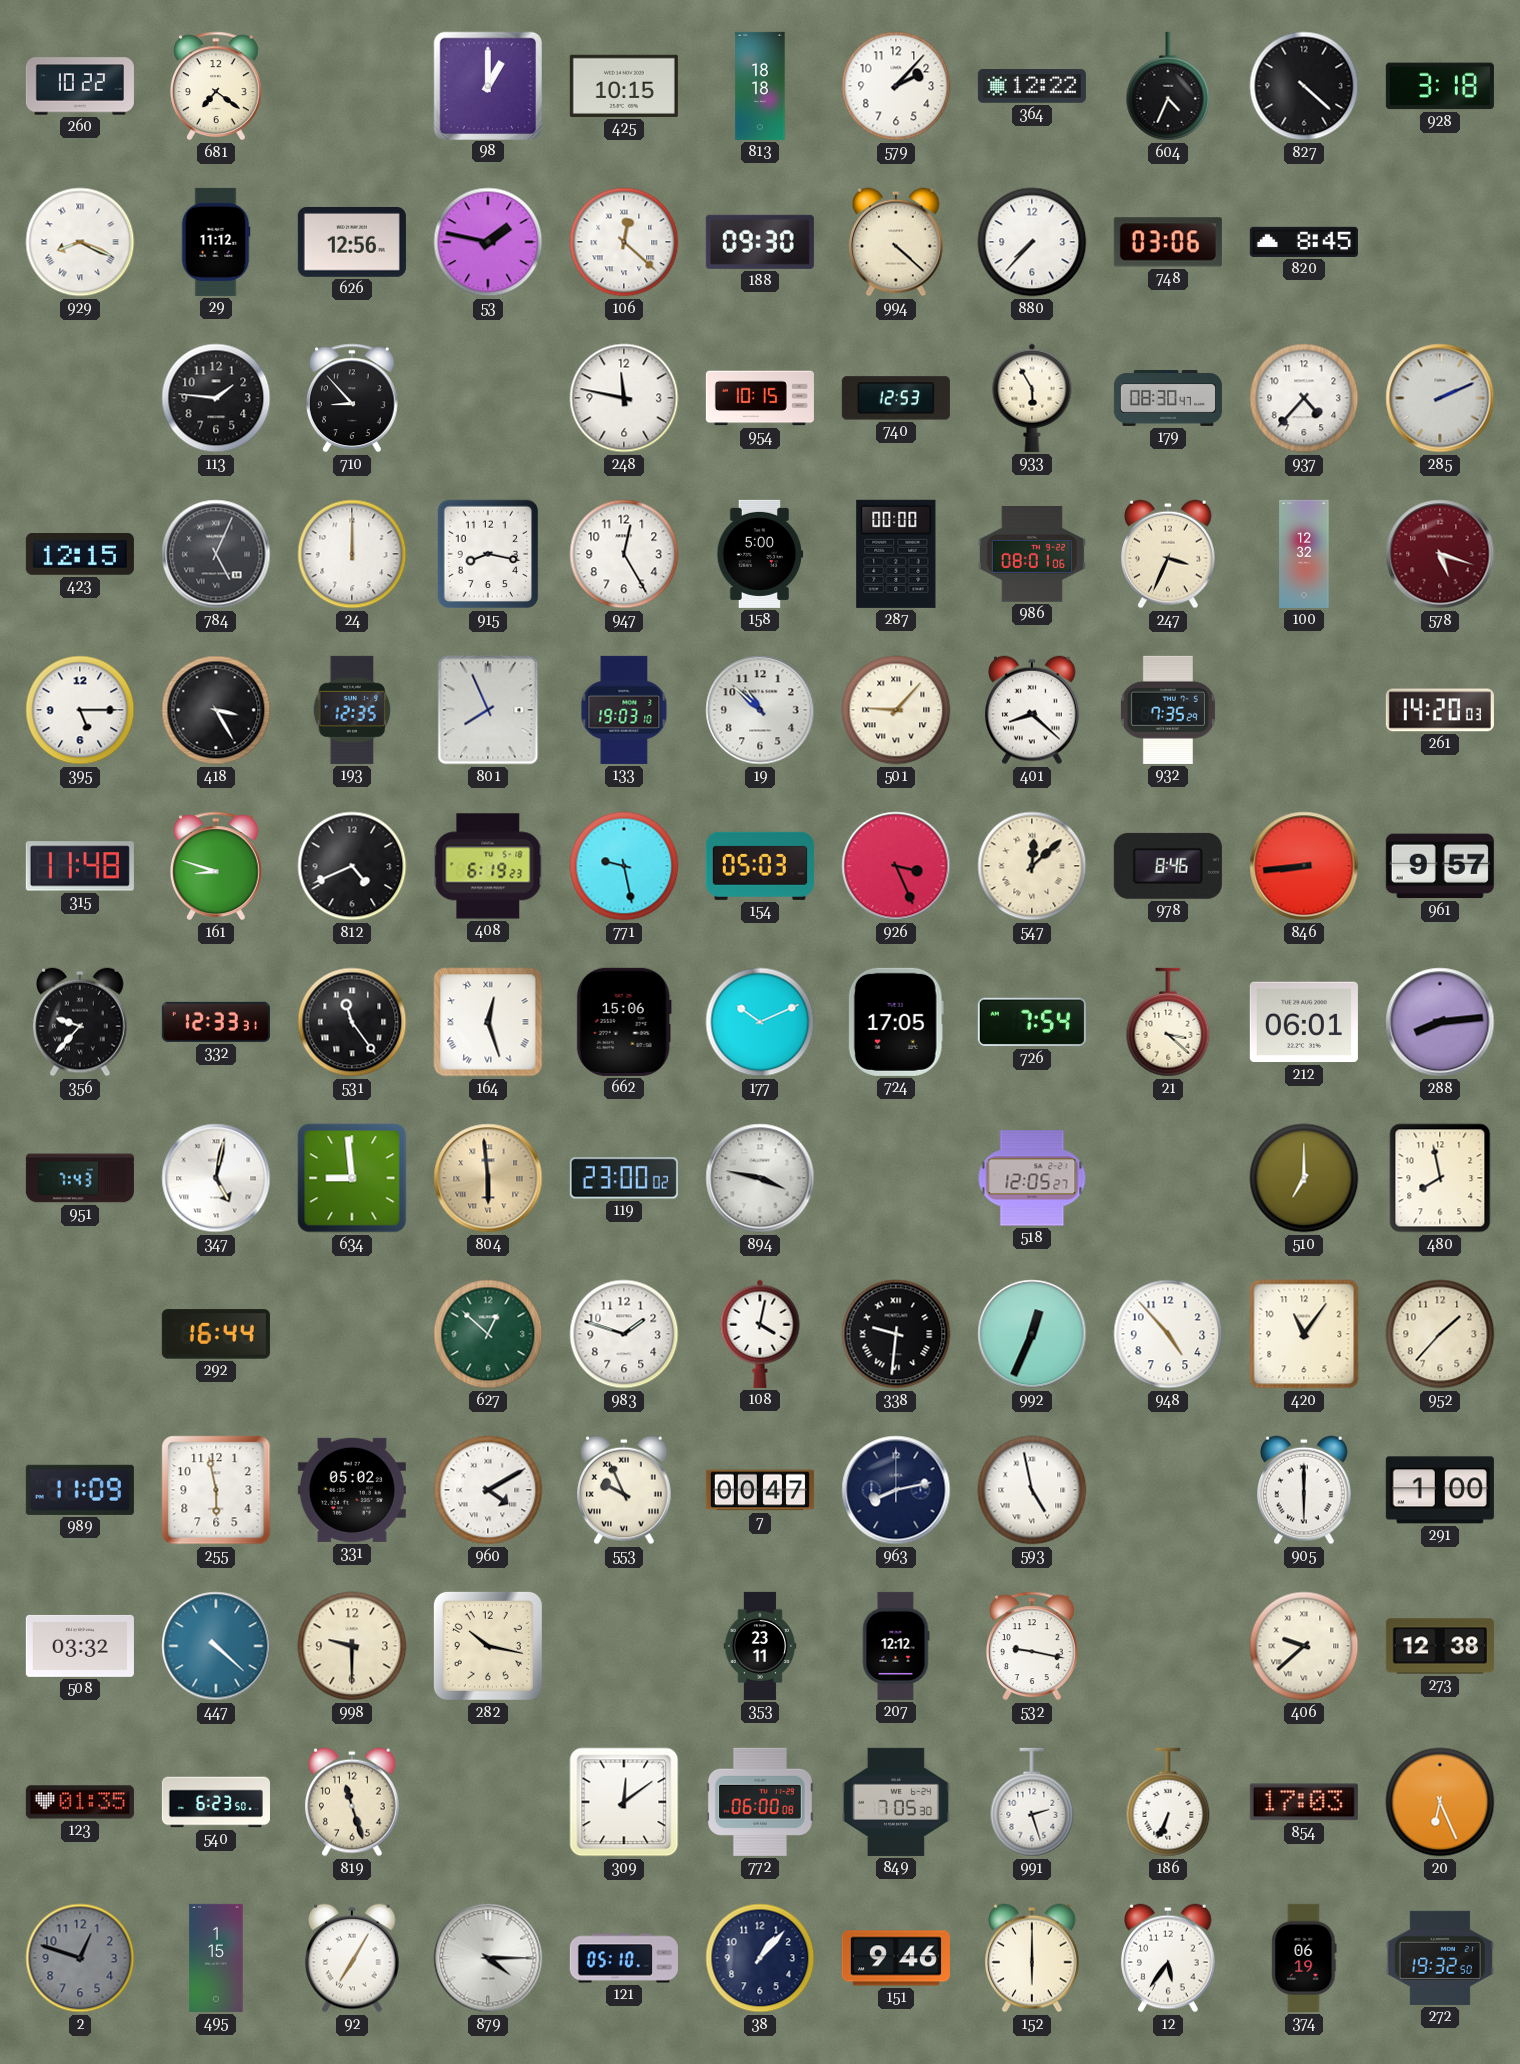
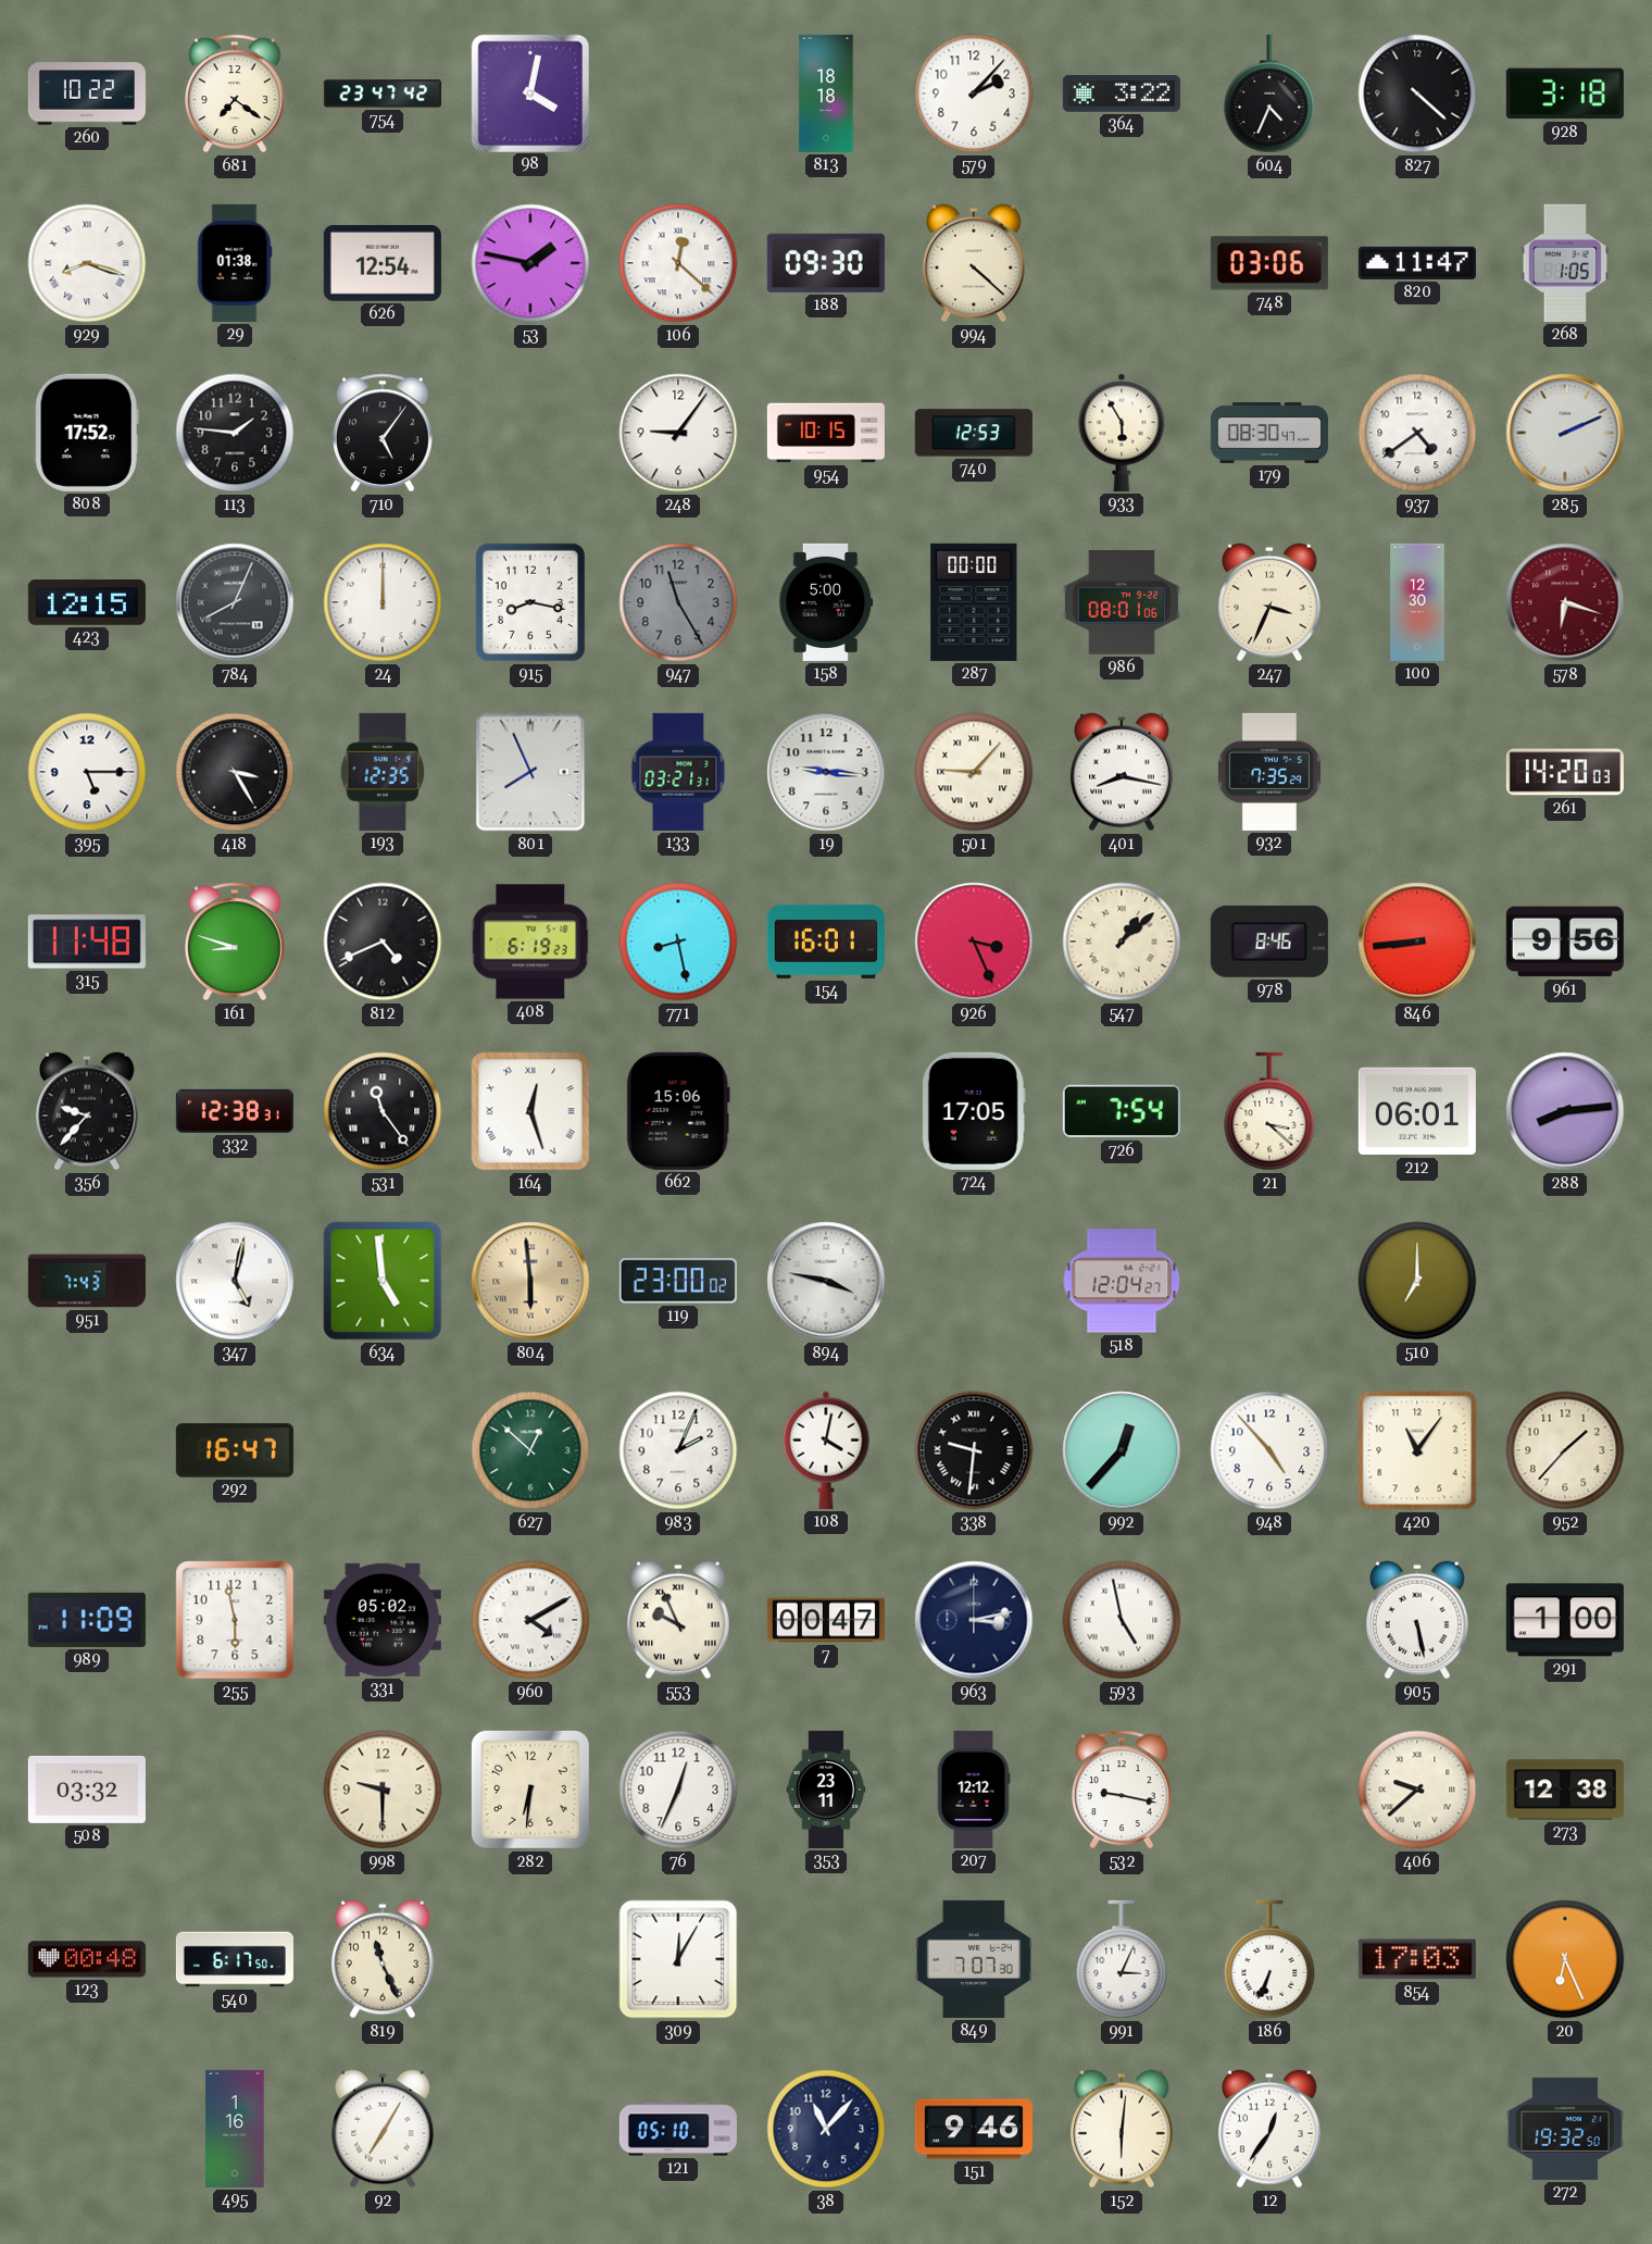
754: none -> 23:47 (383, 93)
98: 1:00 -> 4:02 (529, 92)
425: 10:15 -> none (624, 86)
364: 12:22 -> 3:22 (1122, 95)
929: 8:19 -> 8:18 (87, 263)
29: 11:12 -> 01:38 (235, 263)
626: 12:56 -> 12:54 (383, 263)
880: 7:37 -> none (1032, 242)
820: 8:45 -> 11:47 (1417, 263)
268: none -> 1:05 (1565, 263)
808: none -> 17:52 (87, 433)
710: 8:53 -> 5:06 (383, 433)
248: 11:47 -> 9:06 (678, 433)
937: 4:37 -> 4:39 (1417, 433)
784: 5:04 -> 8:04 (235, 602)
947: 12:25 -> 11:25 (678, 602)
947 dial: white -> grey (678, 602)
100: 12:32 -> 12:30 (1417, 602)
578: 5:18 -> 6:18 (1565, 602)
133: 19:03 -> 03:21 (678, 772)
19: 10:52 -> 9:16 (826, 772)
401: 8:22 -> 8:17 (1122, 772)
771: 9:28 -> 8:28 (678, 942)
154: 05:03 -> 16:01 (826, 942)
547: 12:08 -> 1:08 (1122, 942)
961: 9:57 -> 9:56 (1565, 942)
332: 12:33 -> 12:38 (235, 1111)
177: 10:11 -> none (760, 1022)
634: 8:59 -> 4:59 (383, 1281)
518: 12:05 -> 12:04 (1122, 1281)
480: 7:58 -> none (1440, 1178)
292: 16:44 -> 16:47 (235, 1450)
983: 1:48 -> 2:04 (678, 1450)
992: 12:34 -> 12:37 (1122, 1450)
963: 8:13 -> 3:13 (974, 1620)
905: 6:00 -> 5:28 (1417, 1620)
447: 4:22 -> none (216, 1646)
282: 10:17 -> 6:31 (530, 1790)
76: none -> 12:34 (678, 1790)
123: 01:35 -> 00:48 (87, 1959)
540: 6:23 -> 6:17 (235, 1959)
819: 11:27 -> 11:26 (383, 1959)
309: 12:09 -> 12:05 (678, 1959)
772: 06:00 -> none (760, 1802)
849: 7:05 -> 7:07 (974, 1959)
991: 2:27 -> 3:04 (1122, 1959)
2: 12:48 -> none (80, 1958)
495: 1:15 -> 1:16 (235, 2129)
879: 4:15 -> none (488, 1958)
38: 1:07 -> 11:07 (826, 2129)
152: 6:00 -> 6:01 (1122, 2129)
12: 5:36 -> 12:36 (1269, 2129)
374: 06:19 -> none (1304, 1958)
